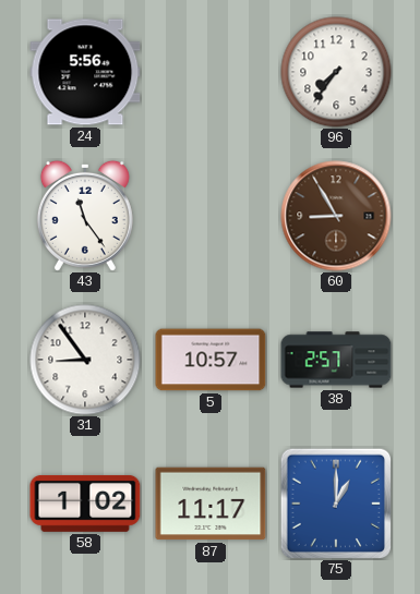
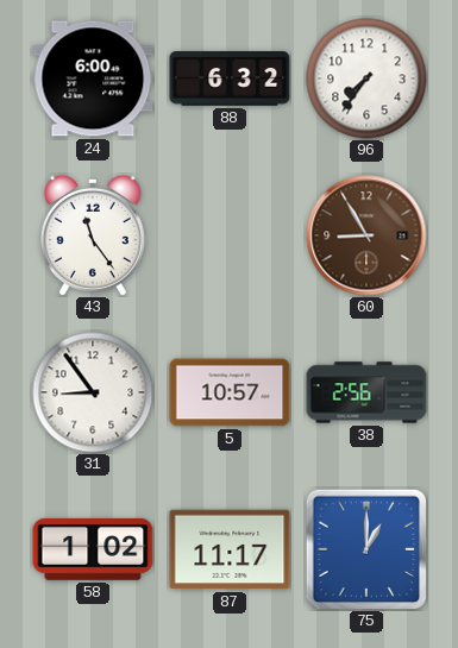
24: 5:56 -> 6:00 (93, 78)
88: none -> 6:32 (230, 78)
38: 2:57 -> 2:56 (366, 392)
